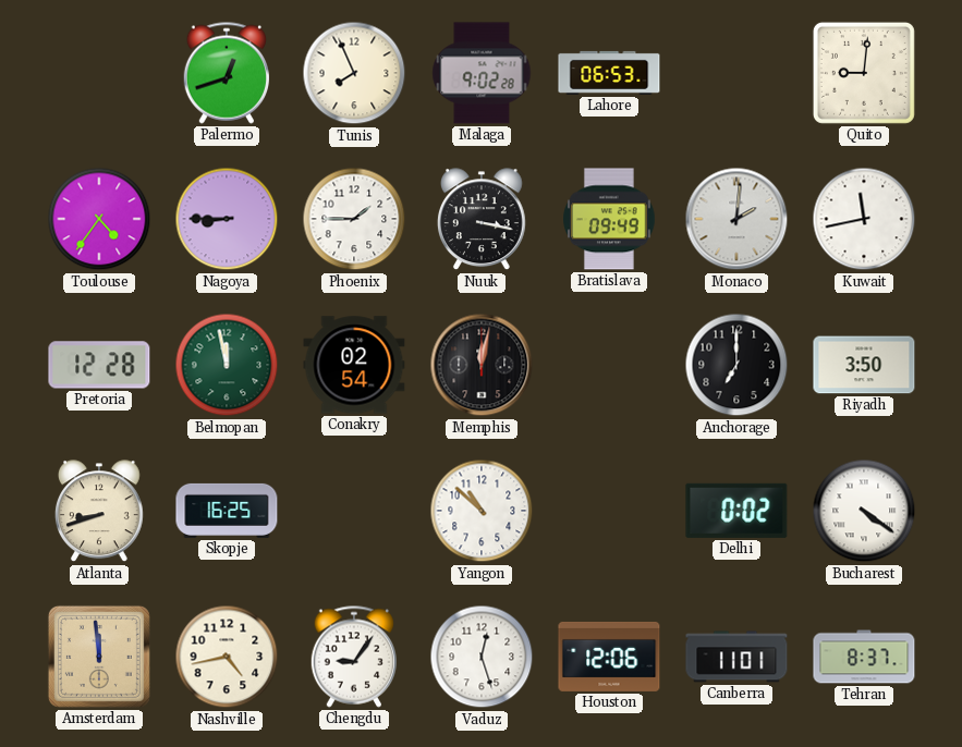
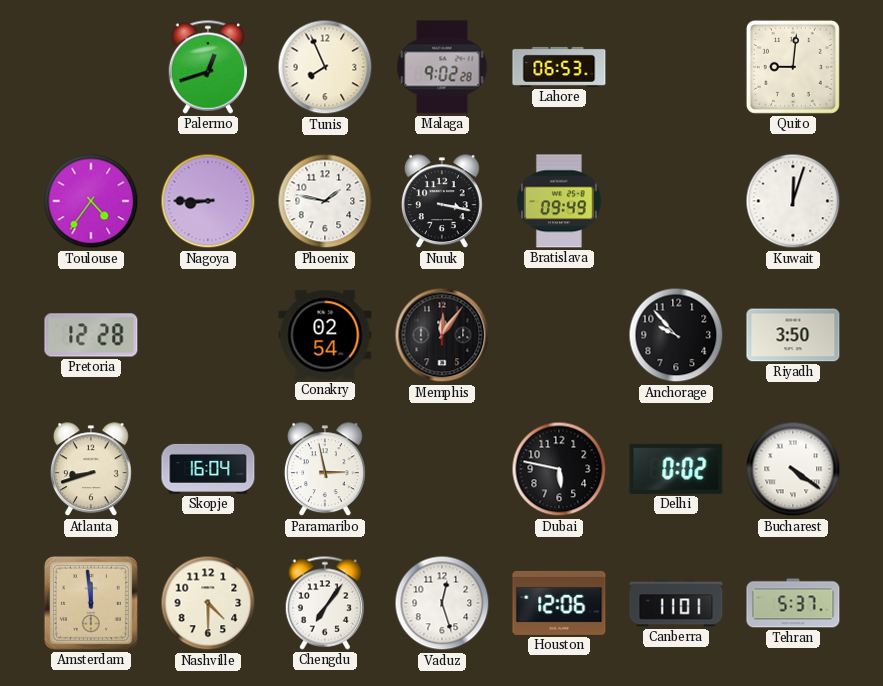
Phoenix: 1:45 -> 1:47 (325, 201)
Monaco: 2:01 -> none (736, 219)
Kuwait: 11:43 -> 12:03 (793, 201)
Belmopan: 11:58 -> none (227, 365)
Memphis: 12:02 -> 12:06 (442, 335)
Anchorage: 7:00 -> 9:53 (676, 335)
Skopje: 16:25 -> 16:04 (208, 469)
Paramaribo: none -> 2:58 (325, 470)
Yangon: 10:52 -> none (482, 511)
Dubai: none -> 5:47 (559, 469)
Nashville: 4:43 -> 4:30 (208, 603)
Chengdu: 9:06 -> 7:06 (324, 603)
Tehran: 8:37 -> 5:37 (793, 603)
